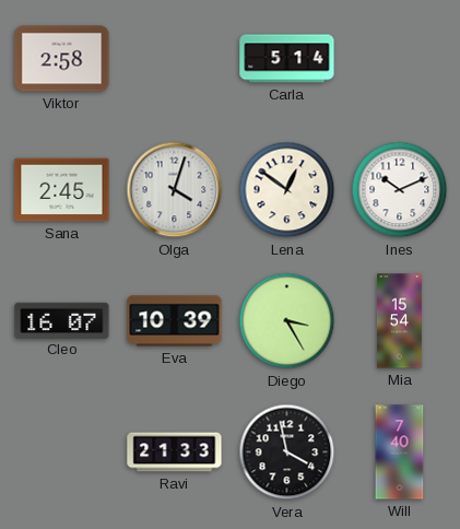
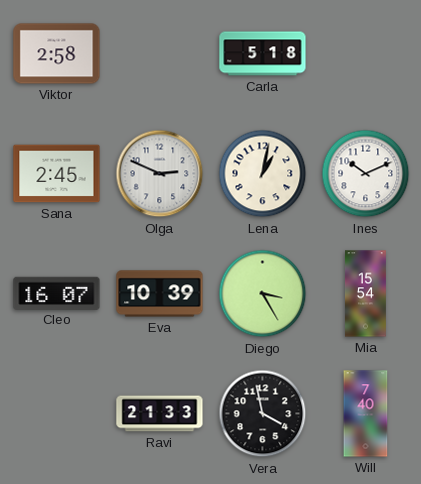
Carla: 5:14 -> 5:18 (263, 54)
Olga: 4:03 -> 2:49 (160, 174)
Lena: 12:51 -> 1:02 (263, 174)
